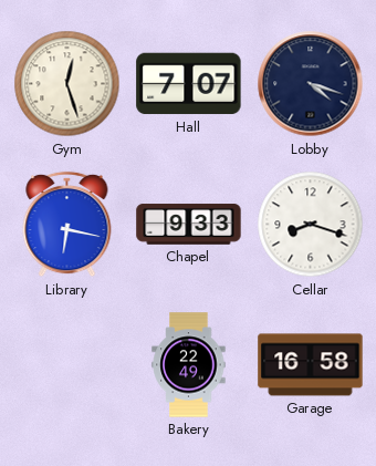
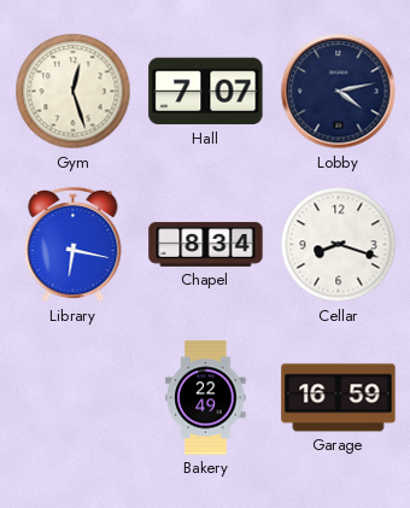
Lobby: 4:18 -> 4:13 (339, 92)
Chapel: 9:33 -> 8:34 (206, 245)
Garage: 16:58 -> 16:59 (339, 398)
